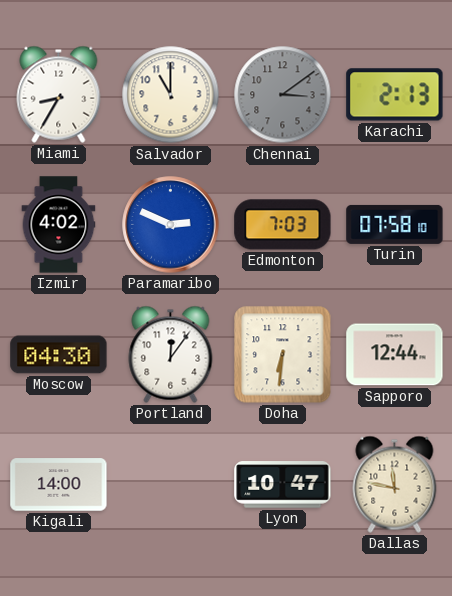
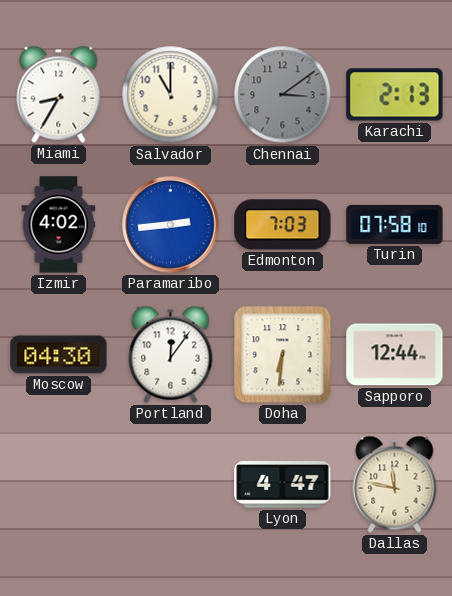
Paramaribo: 2:49 -> 2:44 (171, 225)
Kigali: 14:00 -> none (59, 485)
Lyon: 10:47 -> 4:47 (283, 485)
